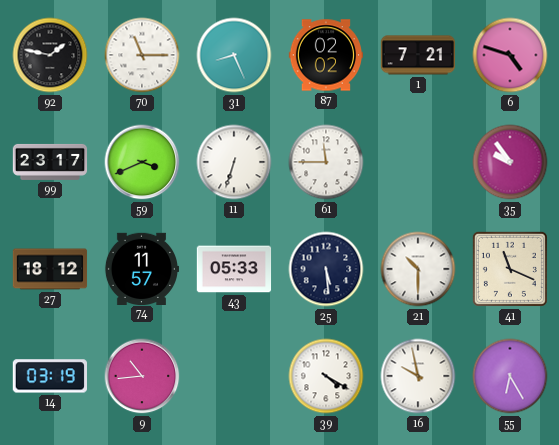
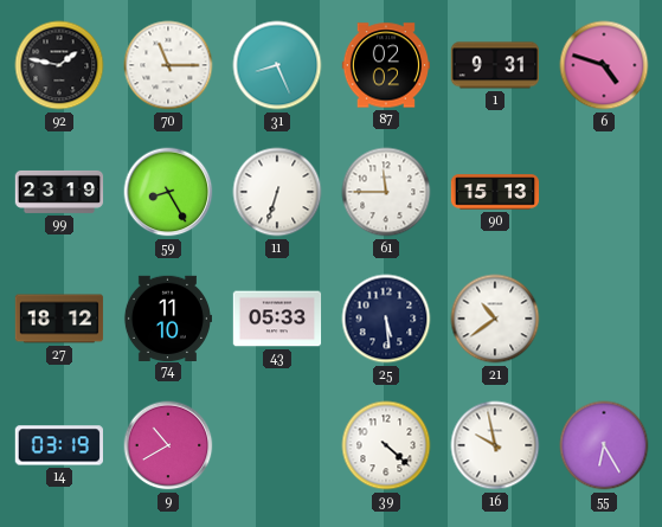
1: 7:21 -> 9:31 (494, 65)
99: 23:17 -> 23:19 (59, 192)
59: 3:41 -> 8:25 (168, 192)
90: none -> 15:13 (495, 192)
35: 9:54 -> none (510, 162)
74: 11:57 -> 11:10 (167, 317)
21: 10:30 -> 10:39 (495, 319)
41: 11:19 -> none (510, 269)
9: 10:44 -> 10:40 (168, 445)
39: 4:20 -> 4:22 (386, 445)
